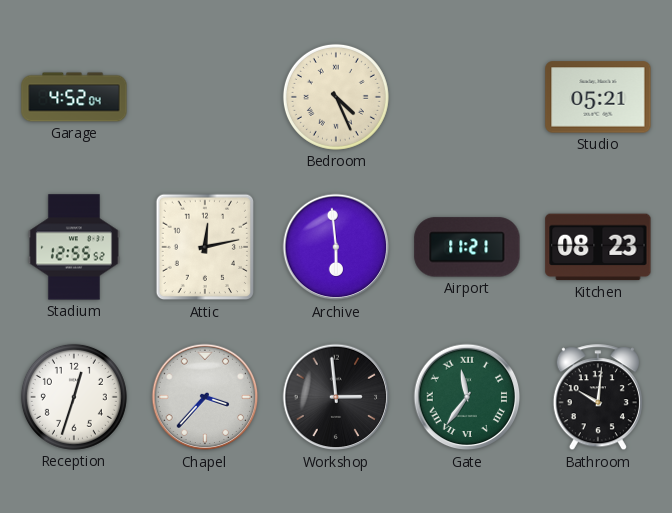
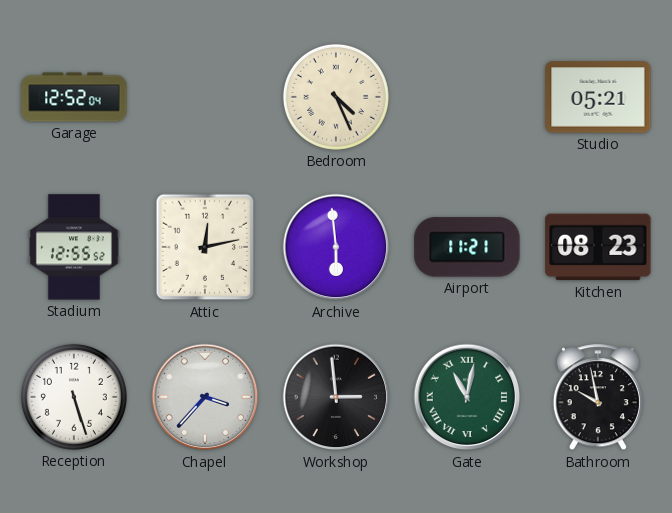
Garage: 4:52 -> 12:52 (74, 97)
Reception: 12:33 -> 5:27 (74, 397)
Gate: 11:36 -> 11:02 (467, 397)
Bathroom: 10:01 -> 9:58 (598, 398)
